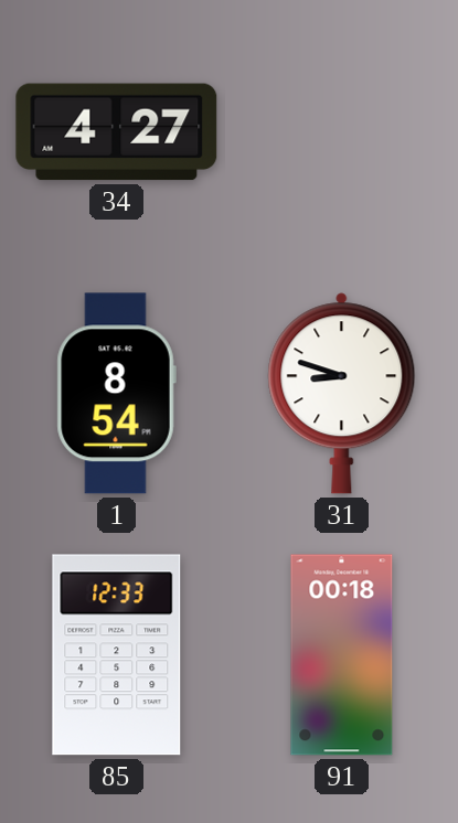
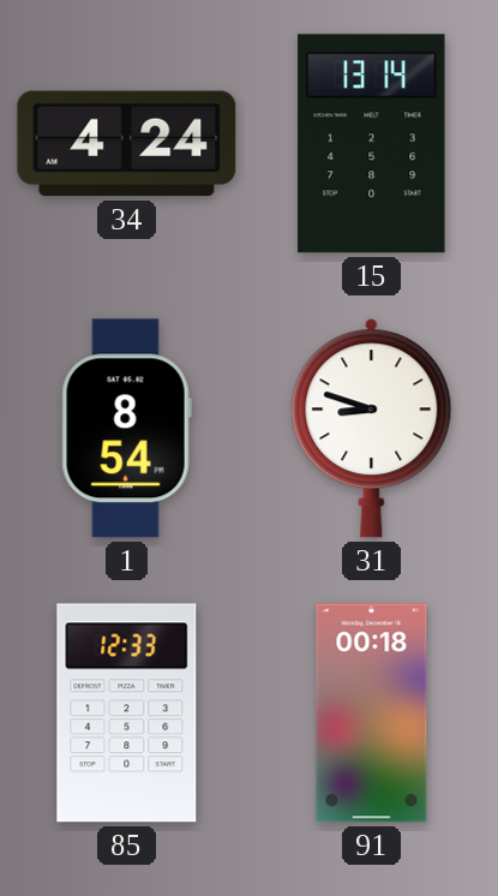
34: 4:27 -> 4:24 (127, 144)
15: none -> 13:14 (372, 144)
